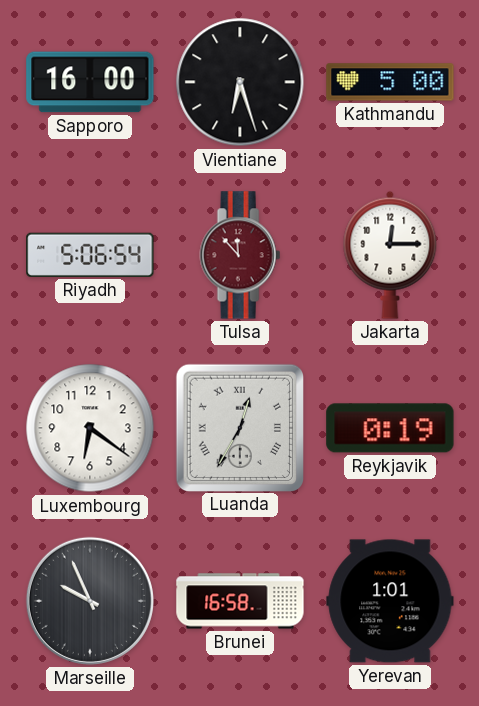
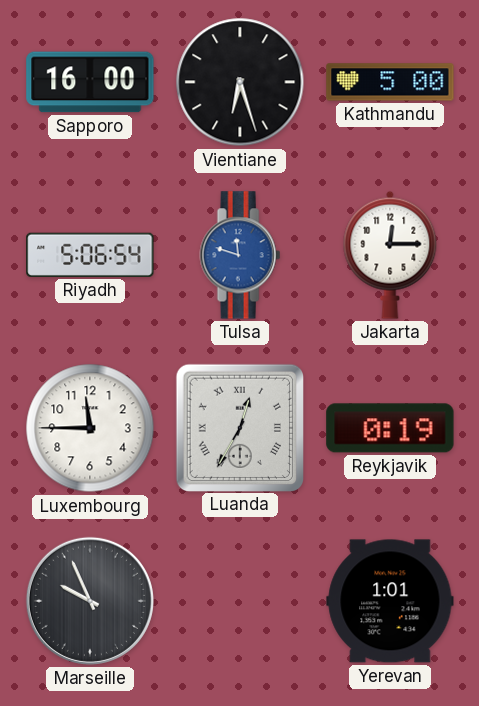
Tulsa: 11:53 -> 11:48 (240, 255)
Tulsa dial: burgundy -> blue (240, 255)
Luxembourg: 6:21 -> 11:45 (90, 428)
Brunei: 16:58 -> none (240, 601)
